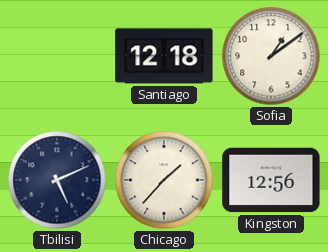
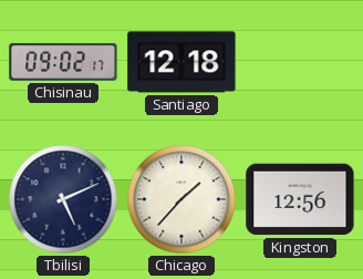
Chisinau: none -> 09:02 (63, 62)
Sofia: 1:09 -> none (271, 56)
